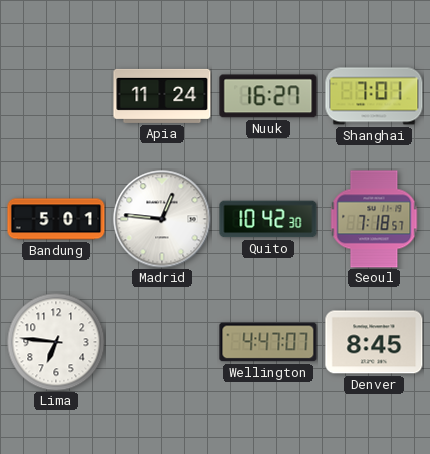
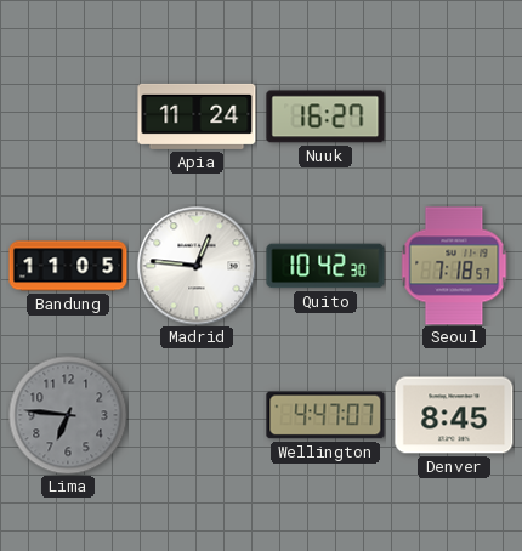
Shanghai: 7:01 -> none (374, 96)
Bandung: 5:01 -> 11:05 (68, 266)
Lima dial: white -> grey (68, 415)
